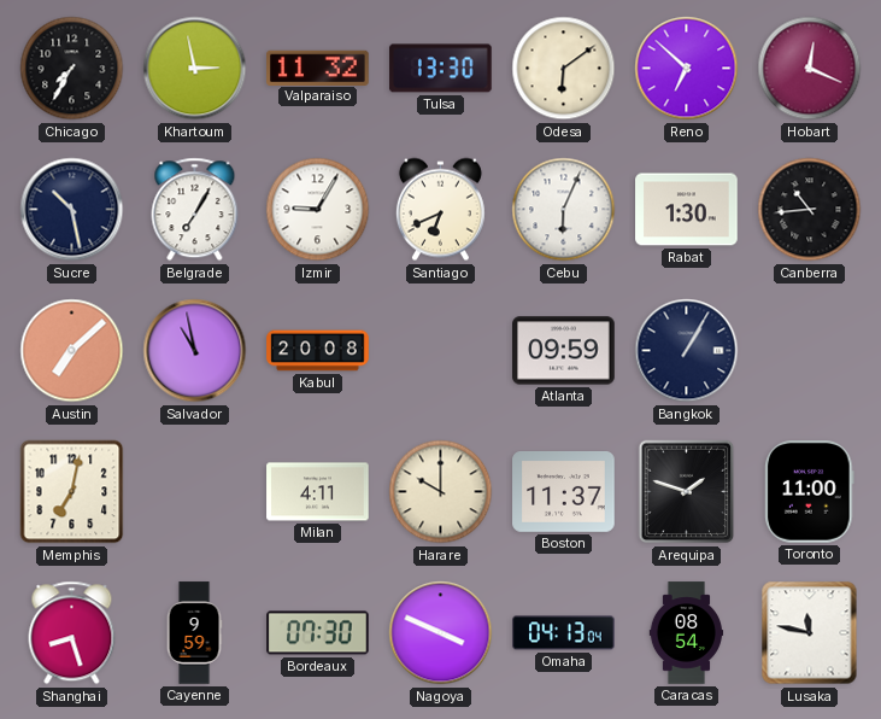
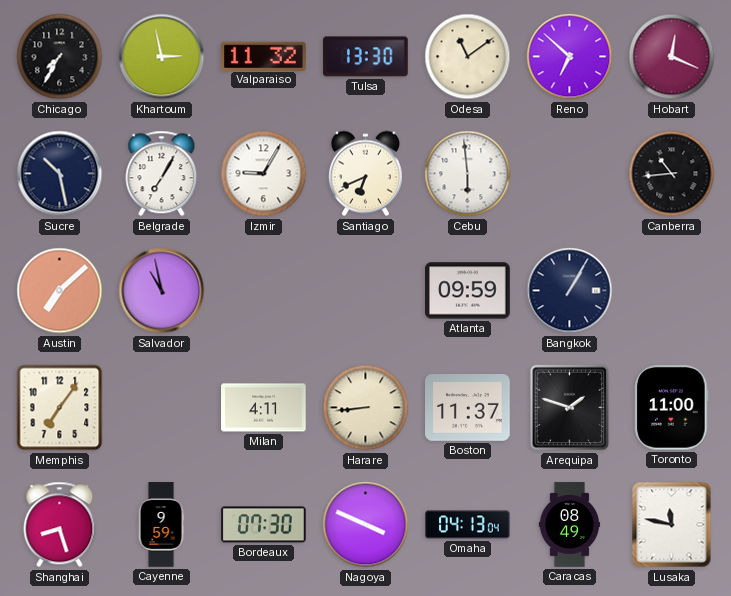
Odesa: 6:09 -> 11:09 (468, 57)
Cebu: 6:04 -> 5:59 (468, 174)
Rabat: 1:30 -> none (687, 210)
Kabul: 20:08 -> none (318, 351)
Memphis: 7:02 -> 7:06 (60, 408)
Harare: 10:00 -> 8:44 (366, 408)
Caracas: 08:54 -> 08:49 (570, 525)
